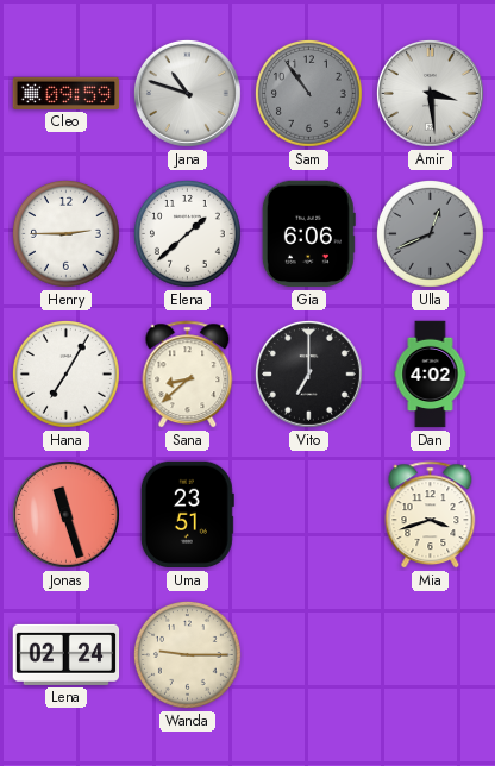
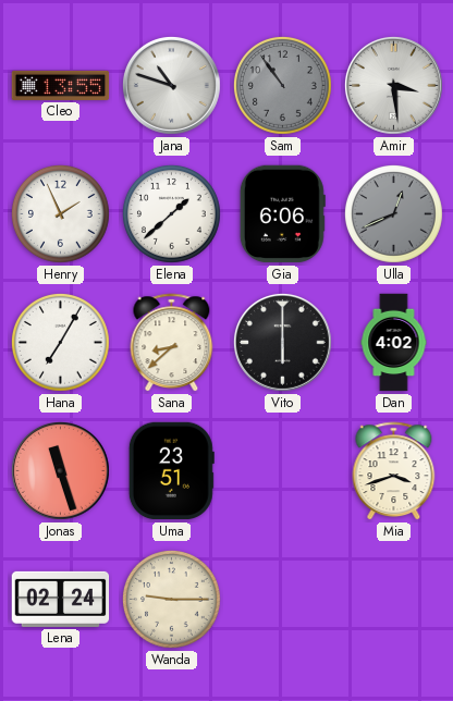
Cleo: 09:59 -> 13:55 (61, 85)
Henry: 2:45 -> 1:56 (61, 214)
Vito: 7:00 -> 6:00 (282, 342)
